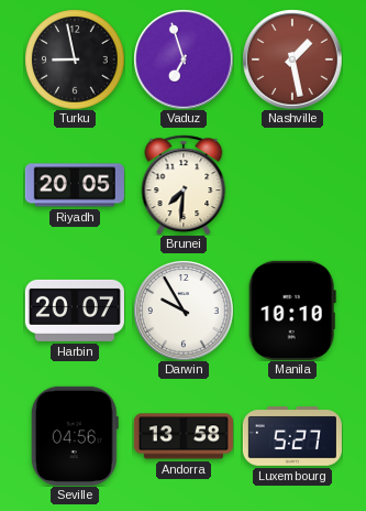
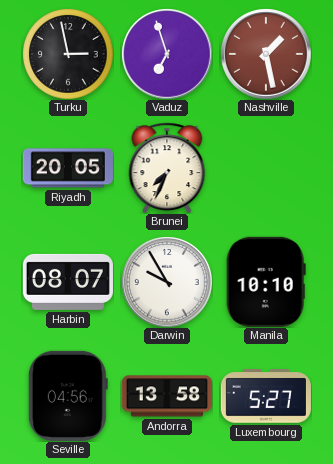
Turku: 8:58 -> 2:58 (68, 54)
Brunei: 7:31 -> 7:34 (167, 168)
Harbin: 20:07 -> 08:07 (68, 282)
